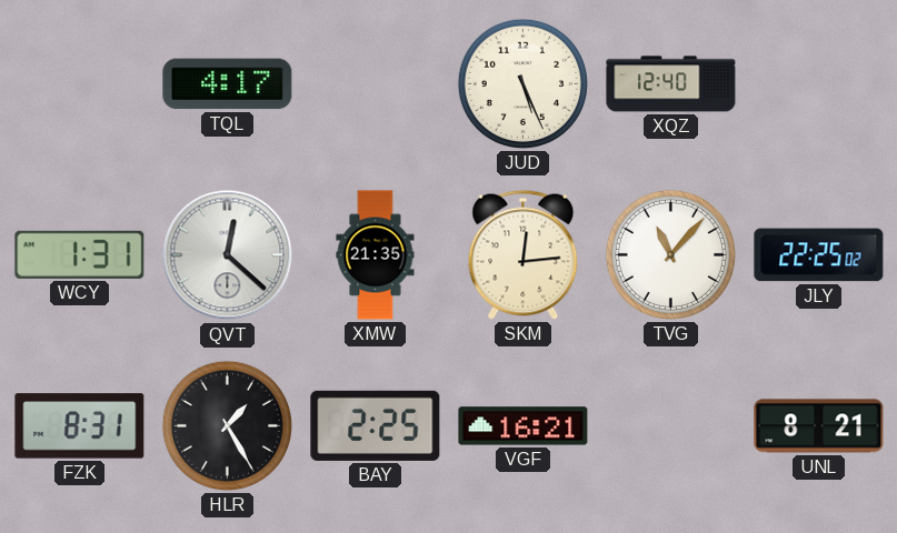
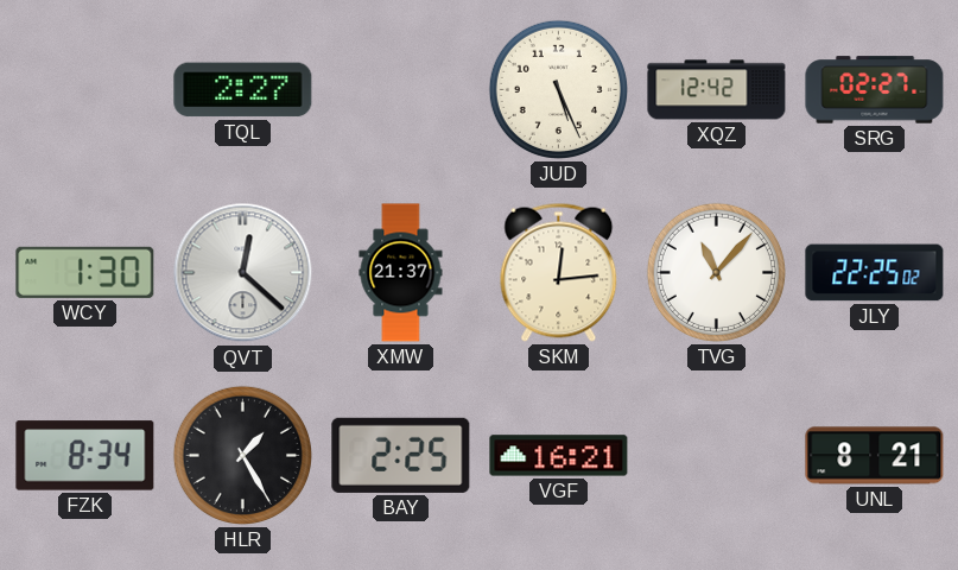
TQL: 4:17 -> 2:27 (243, 90)
XQZ: 12:40 -> 12:42 (717, 90)
SRG: none -> 02:27 (875, 90)
WCY: 1:31 -> 1:30 (85, 272)
XMW: 21:35 -> 21:37 (401, 273)
FZK: 8:31 -> 8:34 (85, 456)
